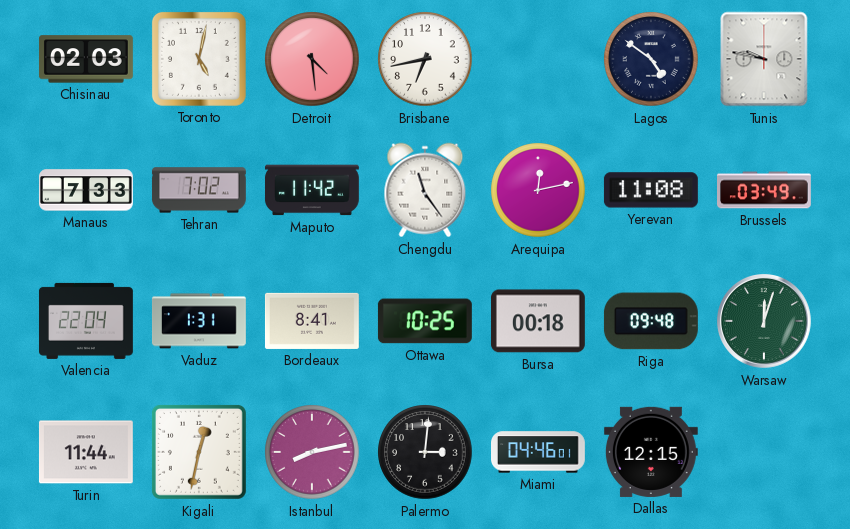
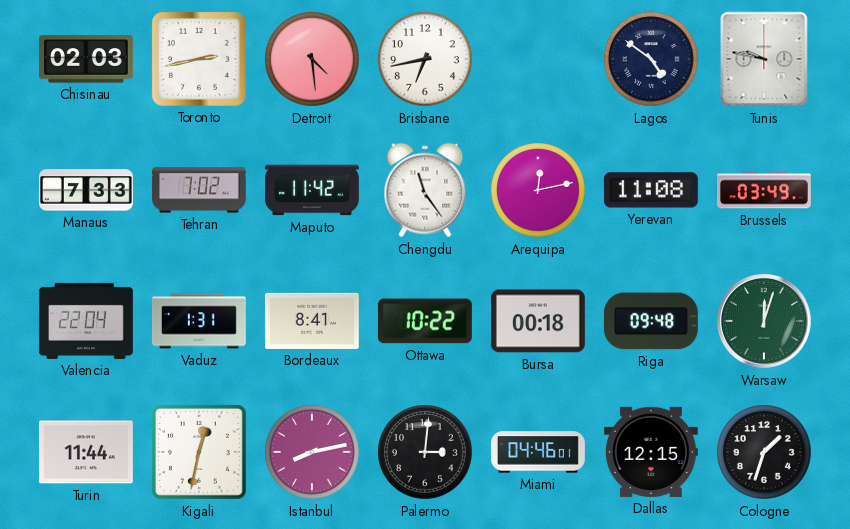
Toronto: 5:02 -> 2:43 (199, 59)
Ottawa: 10:25 -> 10:22 (425, 321)
Cologne: none -> 1:33 (764, 452)
